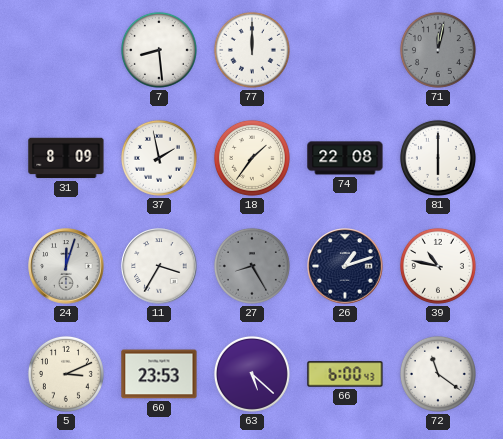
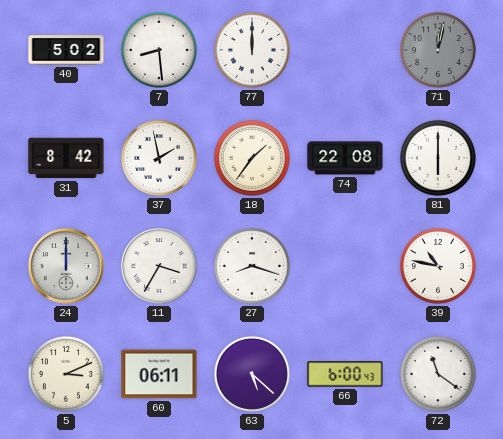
40: none -> 5:02 (66, 50)
31: 8:09 -> 8:42 (66, 158)
24: 12:03 -> 12:00 (66, 266)
27: 8:25 -> 8:18 (252, 266)
27 dial: grey -> white (252, 266)
26: 1:12 -> none (345, 266)
60: 23:53 -> 06:11 (159, 374)
